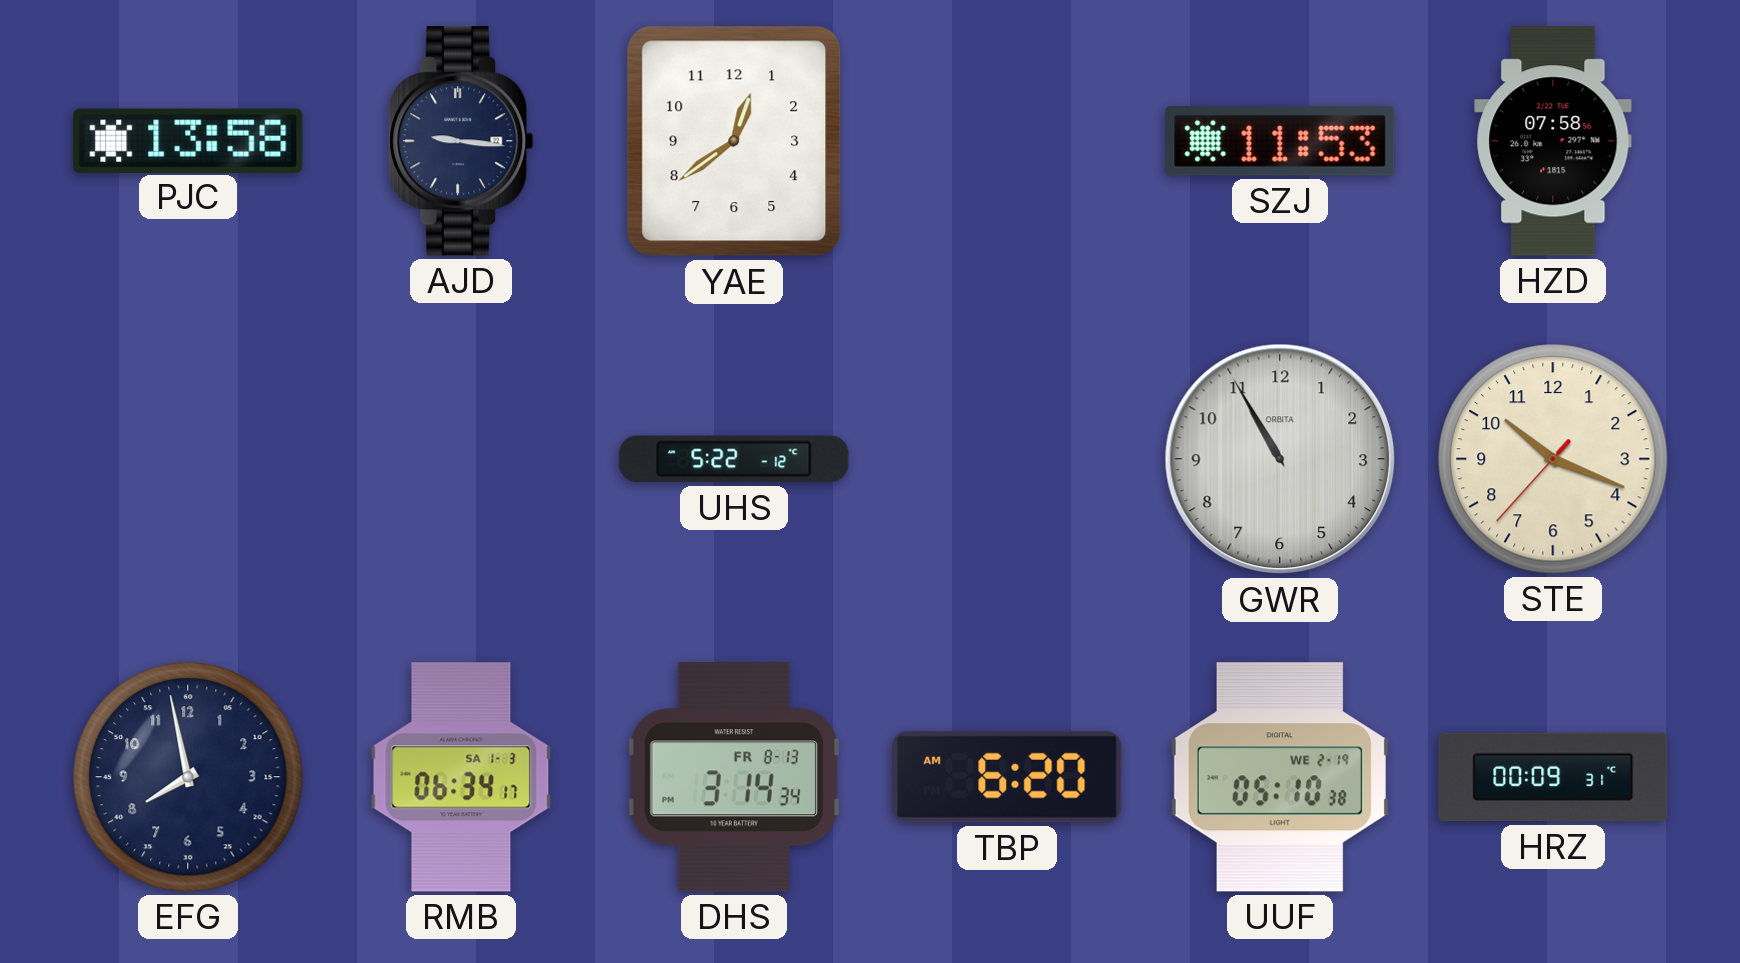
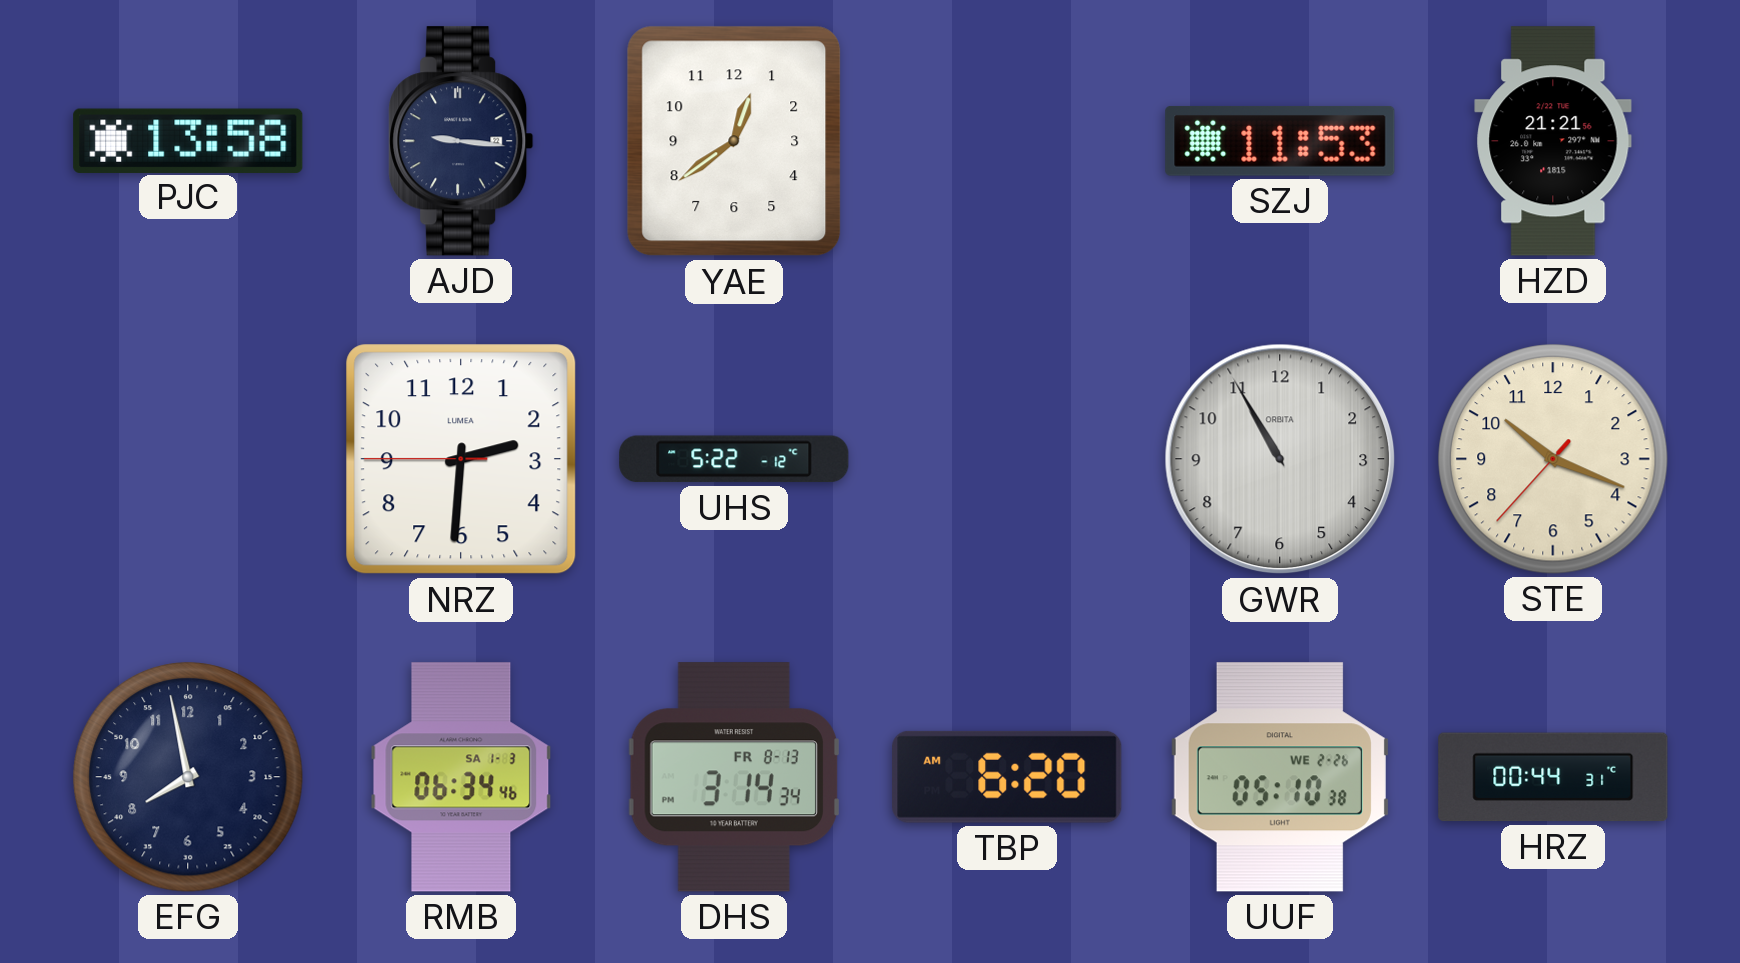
HZD: 07:58 -> 21:21 (1553, 141)
NRZ: none -> 2:30 (461, 459)
RMB: 06:34:17 -> 06:34:46 (461, 777)
UUF date: WE 2-19 -> WE 2-26 (1280, 777)
HRZ: 00:09 -> 00:44 (1553, 777)
